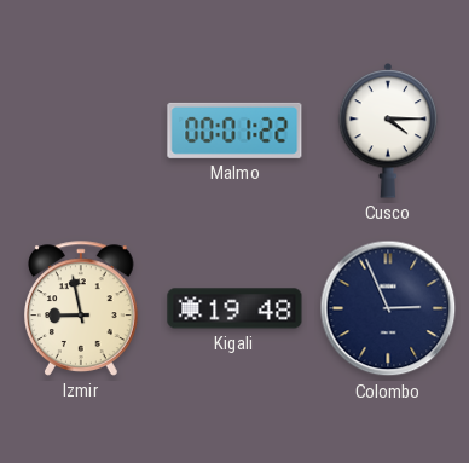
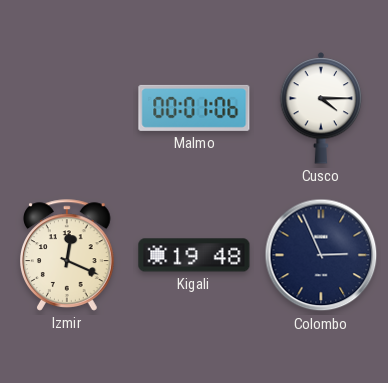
Malmo: 00:01:22 -> 00:01:06 (194, 108)
Izmir: 8:58 -> 12:19 (68, 255)
